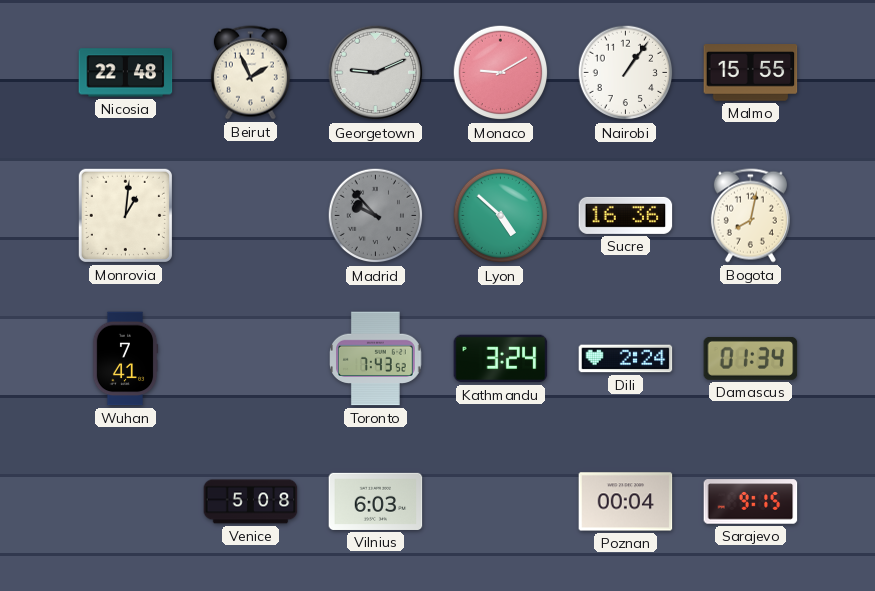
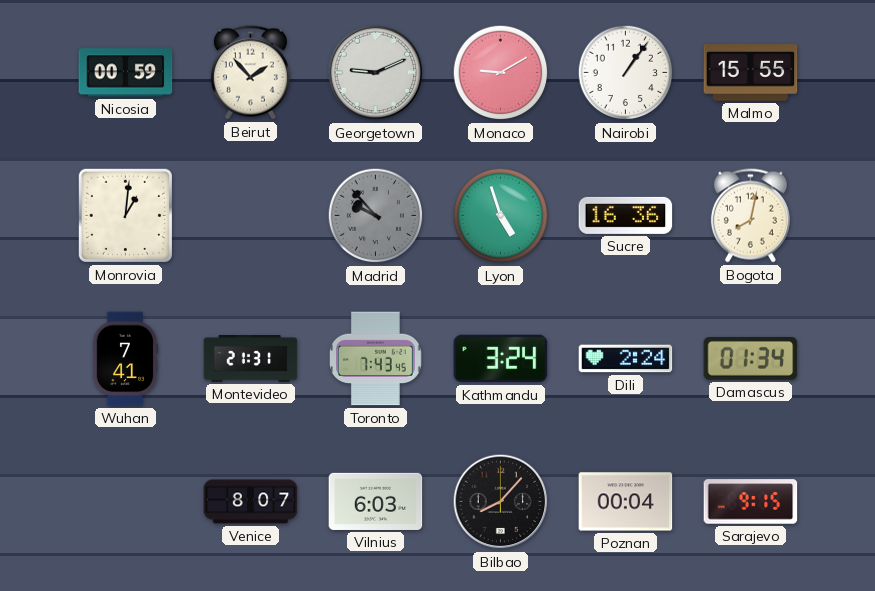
Nicosia: 22:48 -> 00:59 (126, 73)
Beirut: 1:56 -> 1:53 (250, 73)
Lyon: 4:52 -> 4:57 (501, 216)
Montevideo: none -> 21:31 (251, 359)
Toronto: 7:43:52 -> 7:43:45 (376, 359)
Venice: 5:08 -> 8:07 (251, 502)
Bilbao: none -> 8:07 (501, 502)
